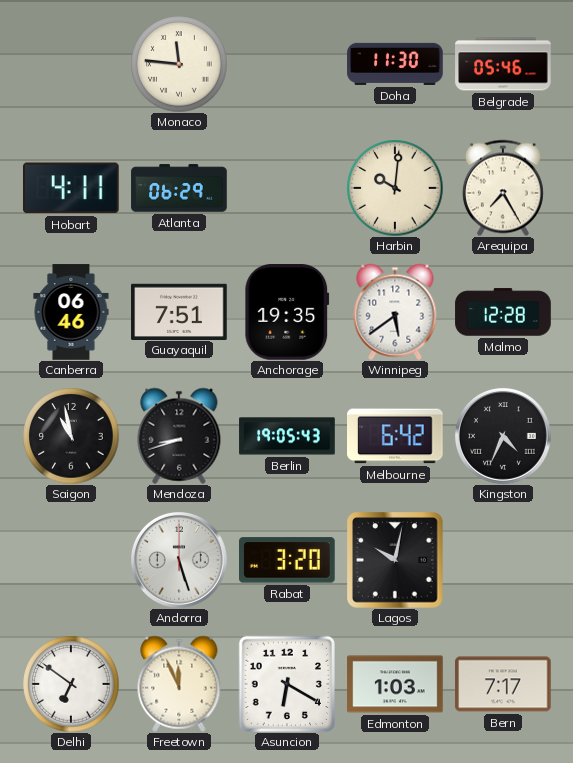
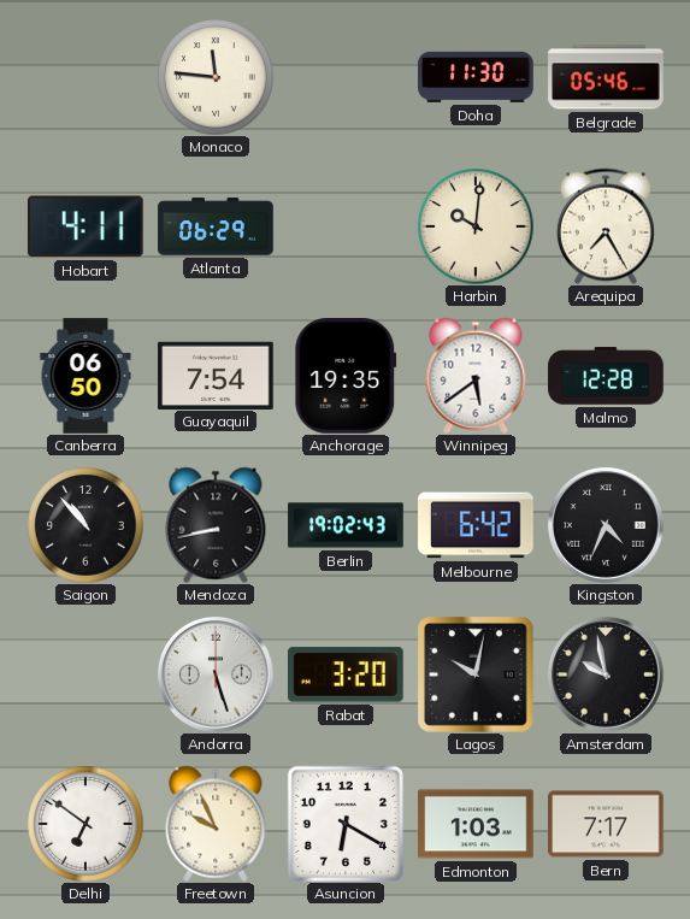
Canberra: 06:46 -> 06:50 (85, 376)
Guayaquil: 7:51 -> 7:54 (216, 375)
Saigon: 10:58 -> 10:53 (85, 525)
Mendoza: 8:42 -> 8:43 (216, 525)
Berlin: 19:05 -> 19:02 (346, 525)
Amsterdam: none -> 9:58 (606, 674)
Freetown: 11:56 -> 9:56 (216, 824)
